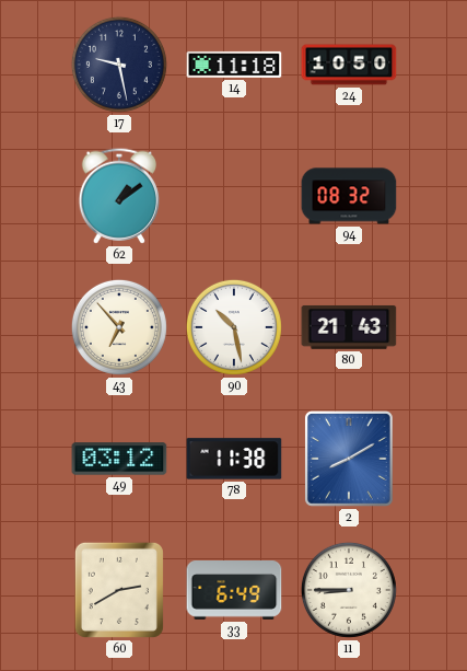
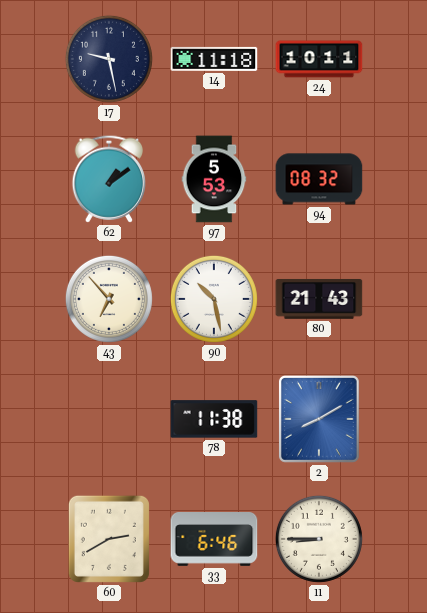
24: 10:50 -> 10:11 (319, 59)
97: none -> 5:53 (214, 179)
49: 03:12 -> none (119, 459)
33: 6:49 -> 6:46 (214, 540)
